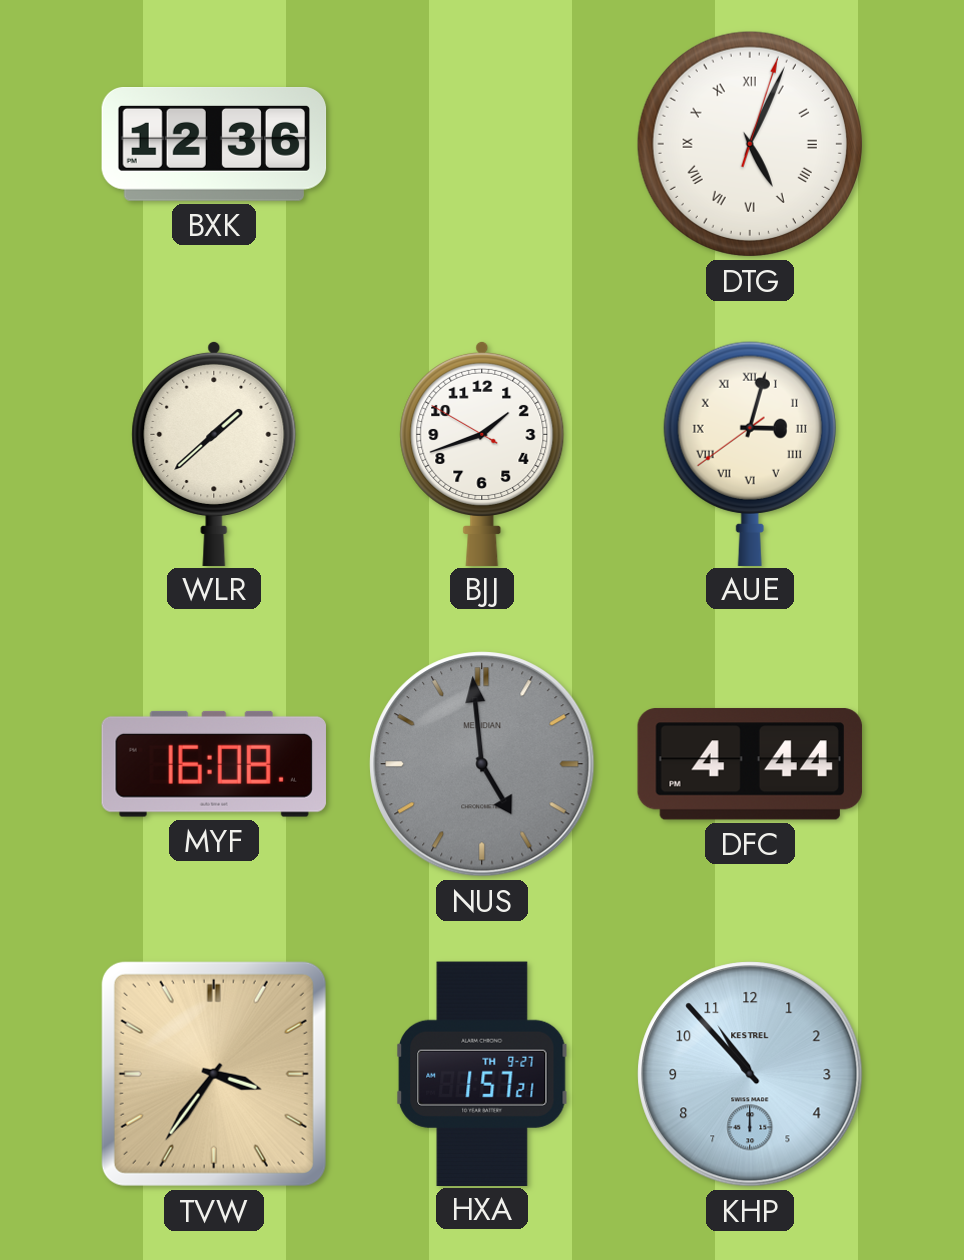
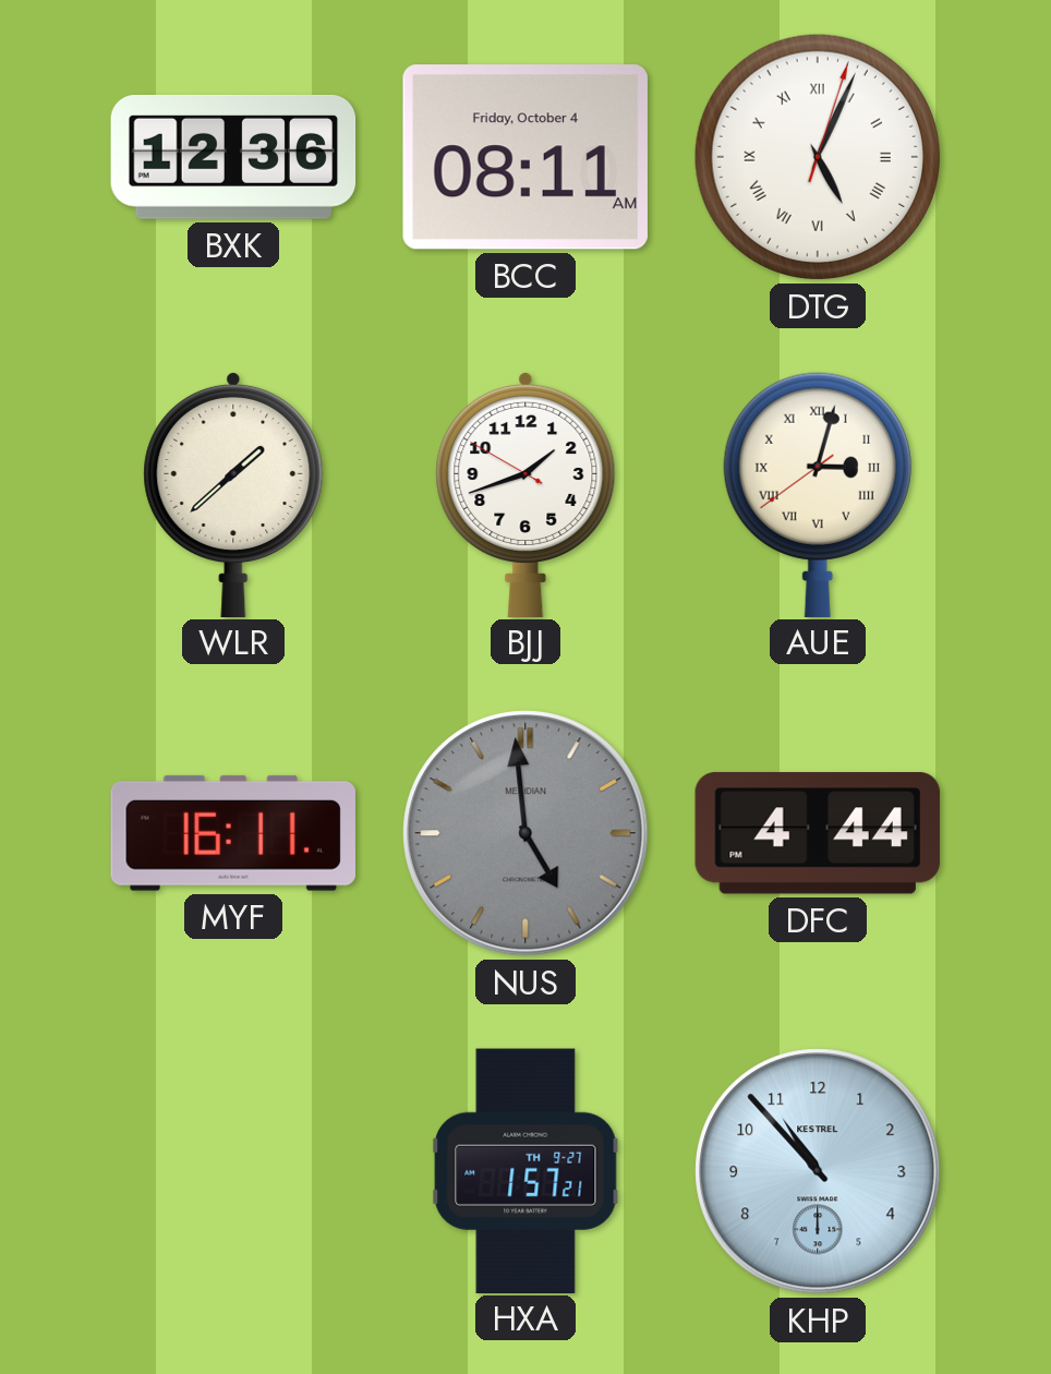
BCC: none -> 08:11 (525, 157)
MYF: 16:08 -> 16:11 (233, 833)
TVW: 3:36 -> none (214, 1074)
